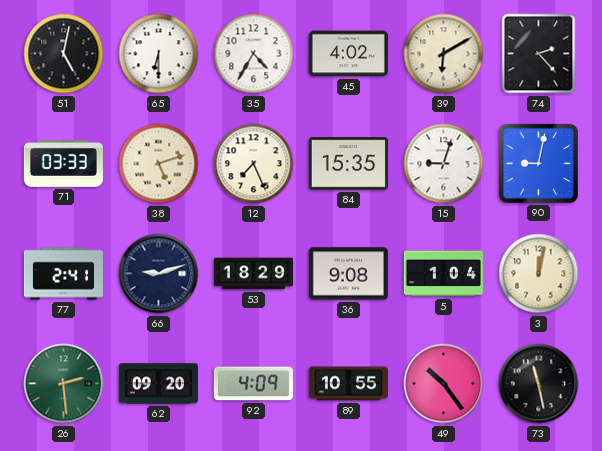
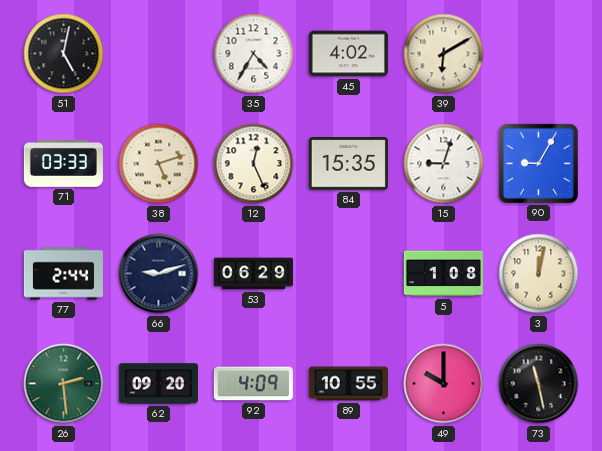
65: 6:30 -> none (159, 54)
74: 2:23 -> none (539, 54)
12: 7:26 -> 12:26 (254, 164)
90: 9:02 -> 9:05 (538, 163)
77: 2:41 -> 2:44 (63, 274)
53: 18:29 -> 06:29 (253, 274)
36: 9:08 -> none (348, 274)
5: 1:04 -> 1:08 (443, 274)
49: 10:24 -> 10:00 (444, 384)
